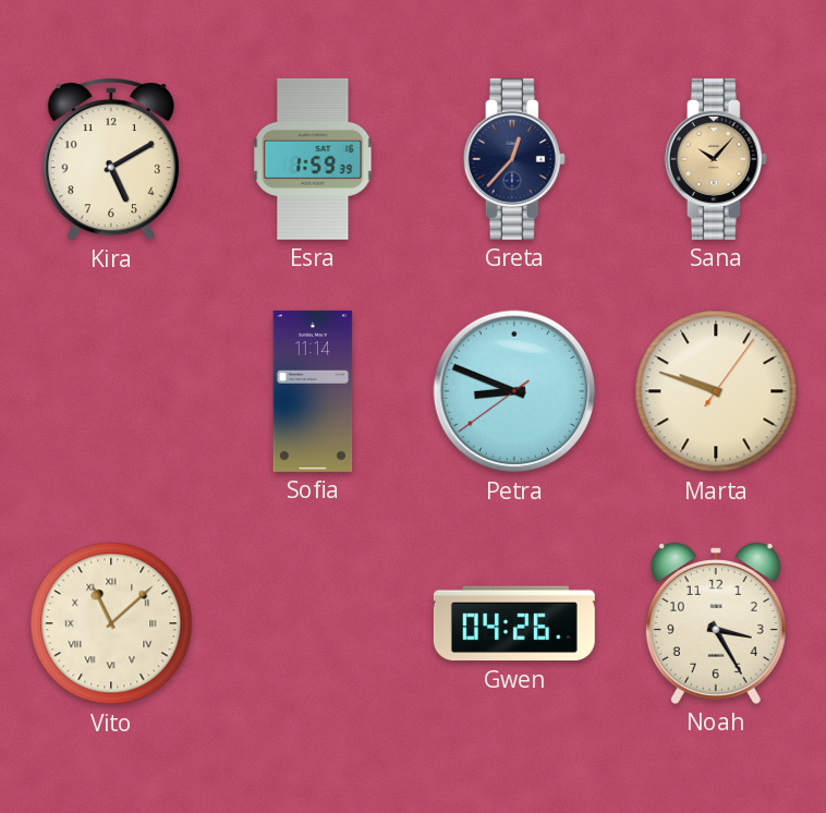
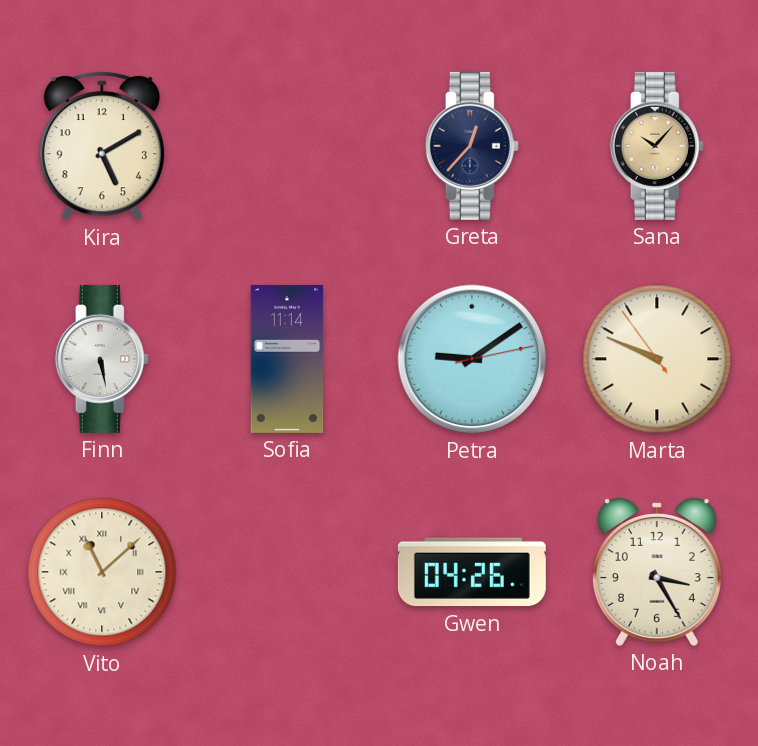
Esra: 1:59 -> none (313, 159)
Finn: none -> 5:28 (102, 359)
Petra: 8:48 -> 9:09 (472, 359)
Marta: 9:48:06 -> 9:48:54 (657, 359)
